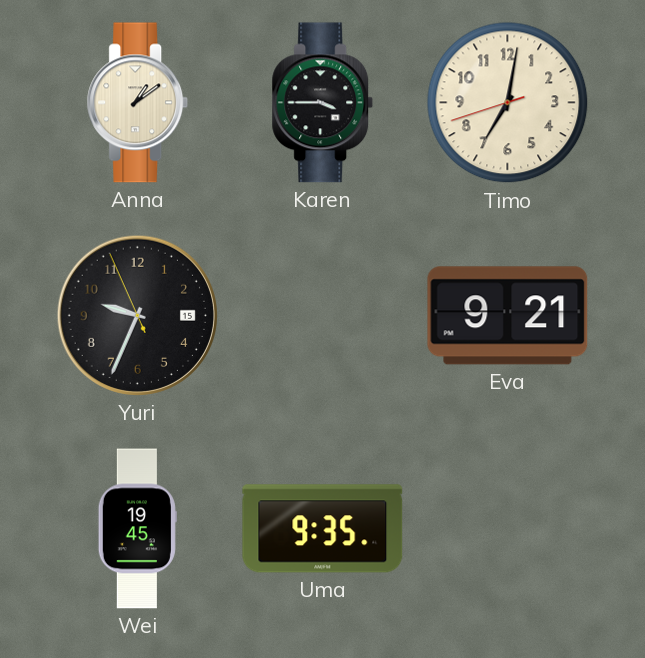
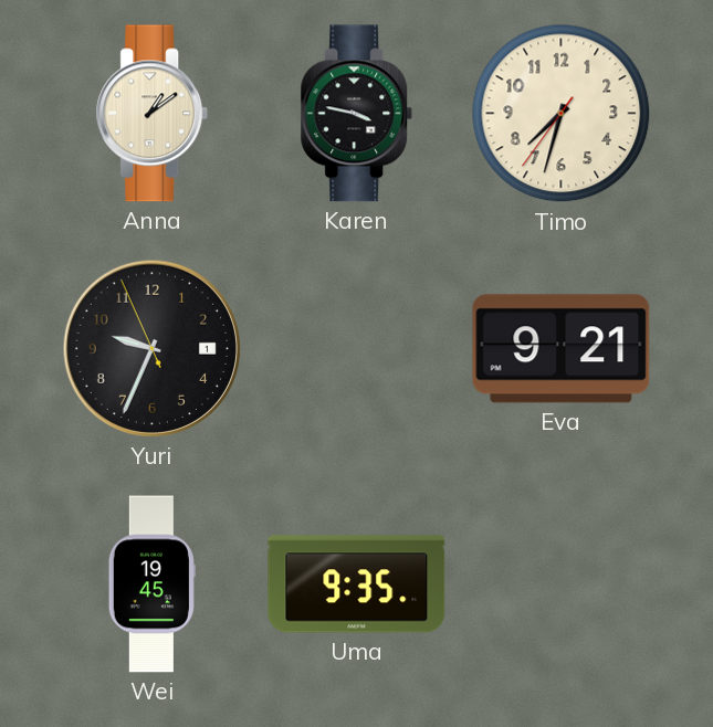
Karen: 3:45 -> 3:47 (357, 114)
Timo: 7:01 -> 7:32 (562, 114)
Yuri date: 15 -> 1 (151, 348)
